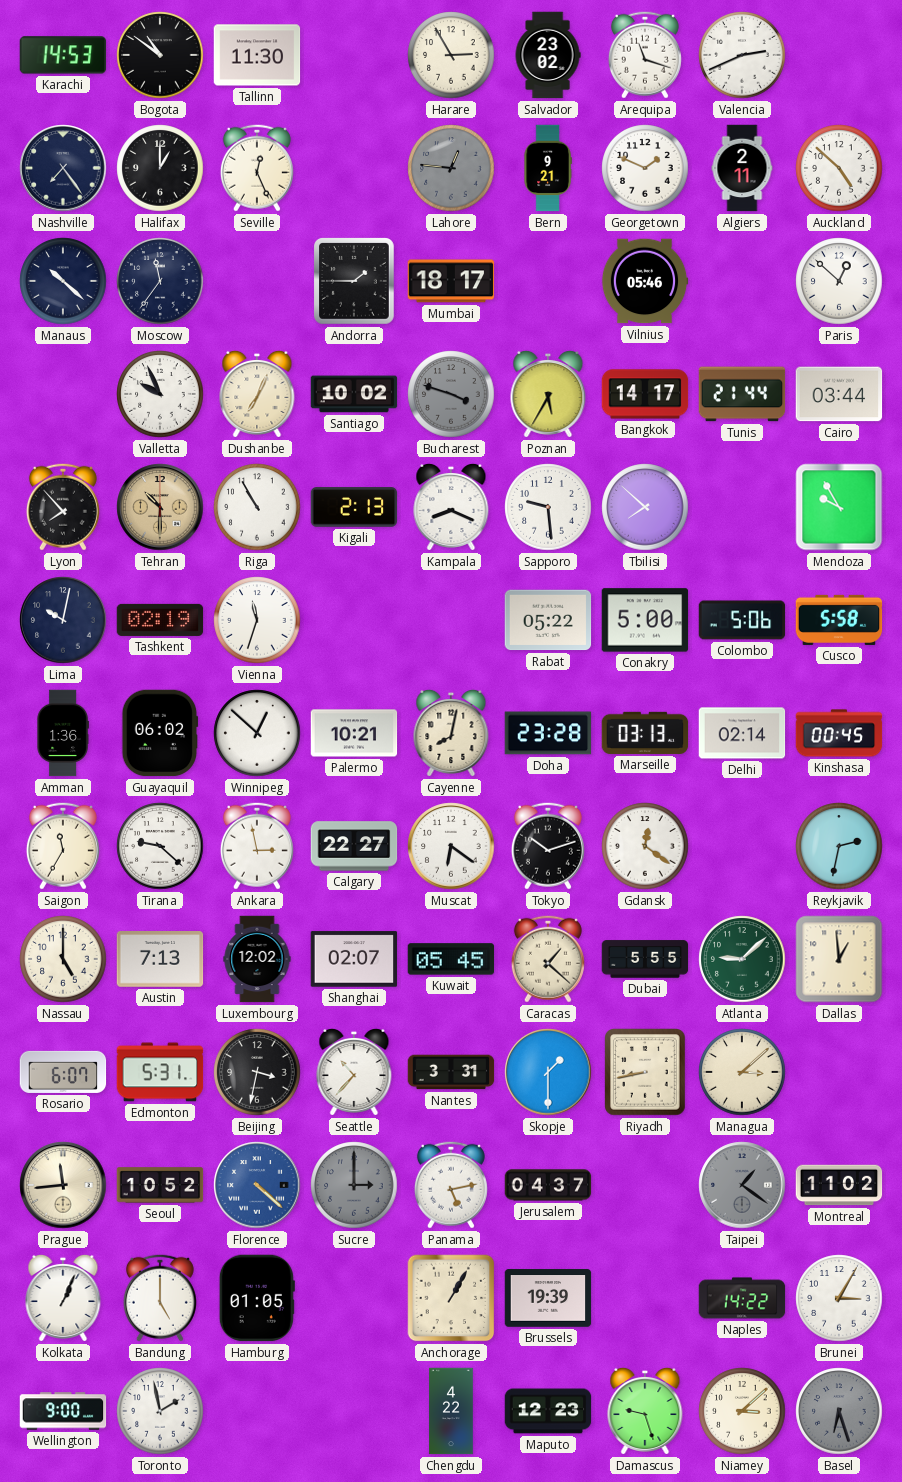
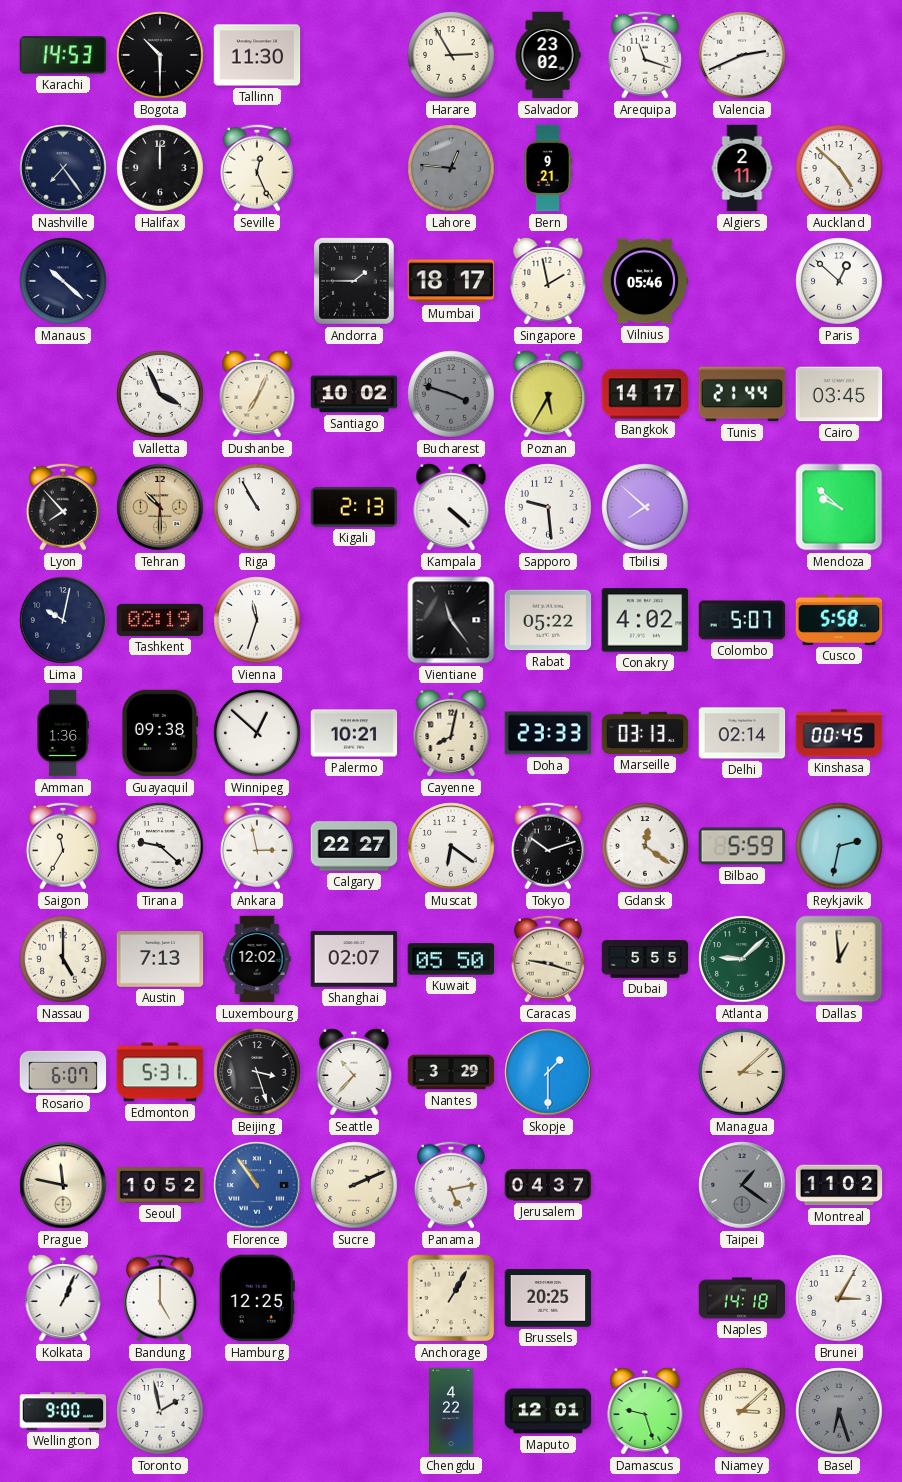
Bogota: 10:51 -> 10:30 (160, 55)
Halifax: 1:00 -> 12:00 (160, 168)
Georgetown: 1:49 -> none (645, 168)
Moscow: 11:36 -> none (160, 281)
Singapore: none -> 1:58 (548, 281)
Valletta: 9:56 -> 3:56 (160, 394)
Cairo: 03:44 -> 03:45 (839, 394)
Kampala: 8:19 -> 4:22 (451, 507)
Mendoza: 9:55 -> 9:52 (839, 507)
Vientiane: none -> 11:24 (451, 620)
Conakry: 5:00 -> 4:02 (645, 620)
Colombo: 5:06 -> 5:07 (742, 620)
Guayaquil: 06:02 -> 09:38 (160, 733)
Doha: 23:28 -> 23:33 (548, 733)
Bilbao: none -> 5:59 (742, 846)
Kuwait: 05:45 -> 05:50 (451, 959)
Caracas: 1:22 -> 9:18 (548, 959)
Beijing: 3:32 -> 3:27 (257, 1072)
Nantes: 3:31 -> 3:29 (451, 1072)
Riyadh: 8:43 -> none (646, 1073)
Prague: 11:44 -> 11:47 (63, 1185)
Florence: 4:22 -> 10:54 (257, 1185)
Sucre: 3:00 -> 2:11 (354, 1185)
Sucre dial: grey -> cream (354, 1185)
Hamburg: 01:05 -> 12:25 (257, 1298)
Brussels: 19:39 -> 20:25 (548, 1298)
Naples: 14:22 -> 14:18 (742, 1298)
Maputo: 12:23 -> 12:01 (548, 1411)
